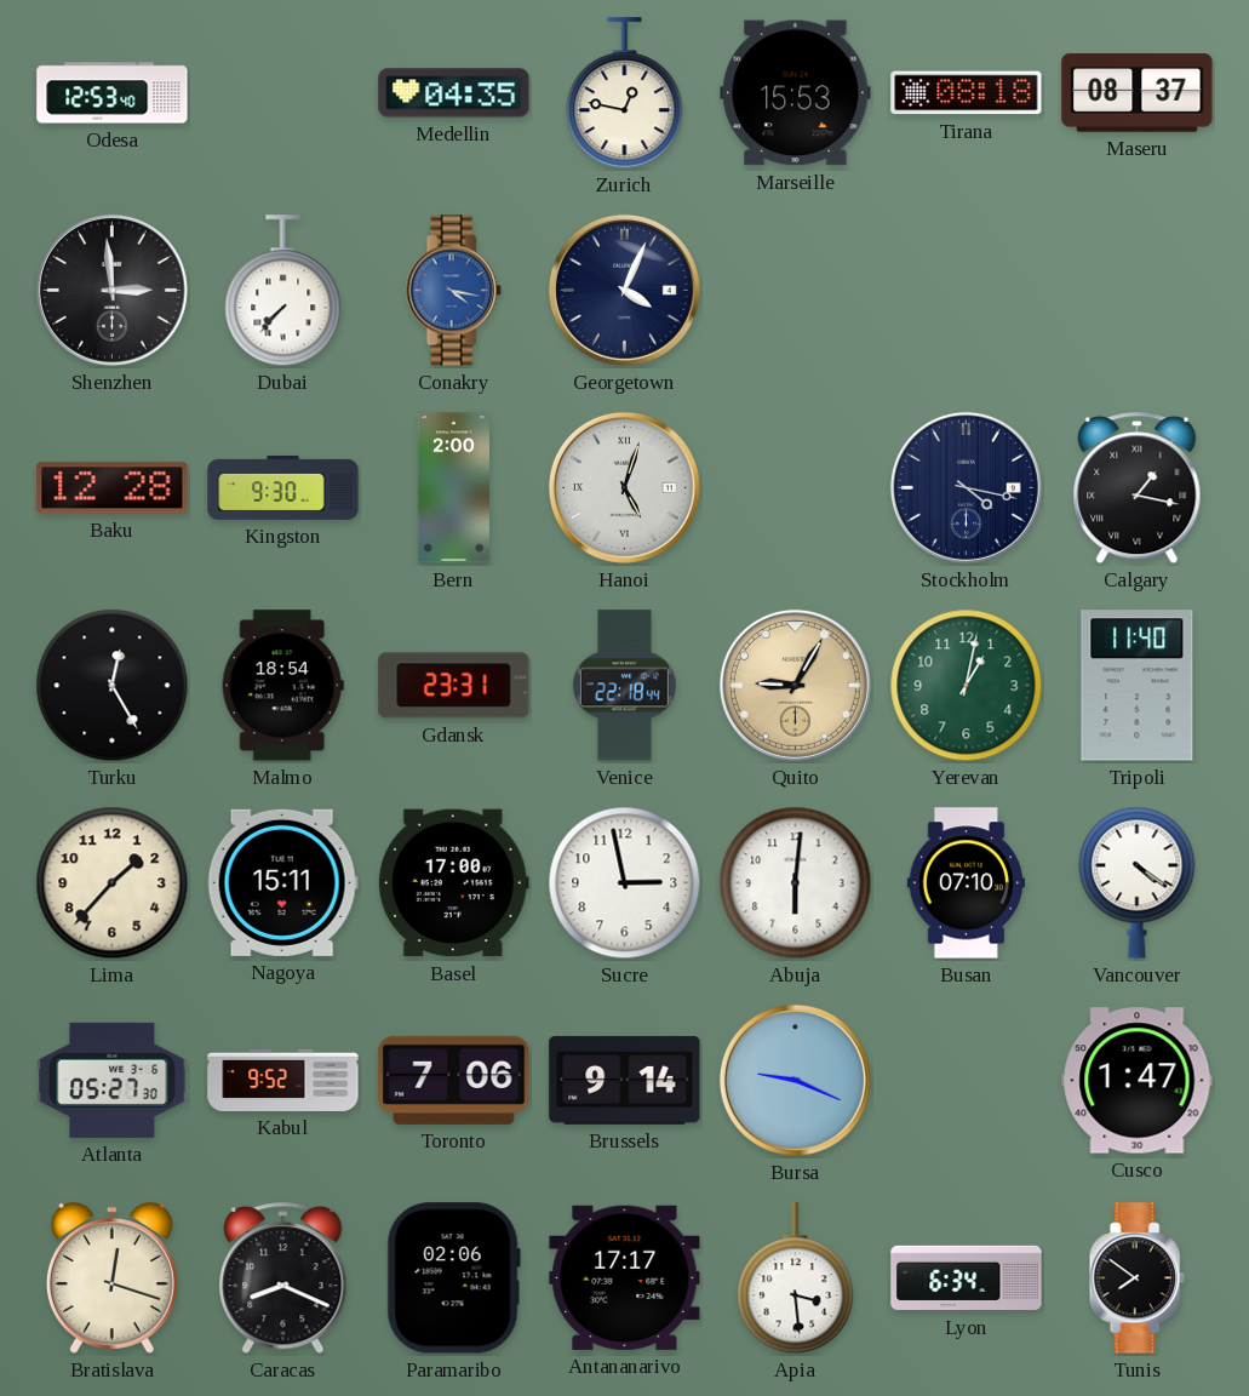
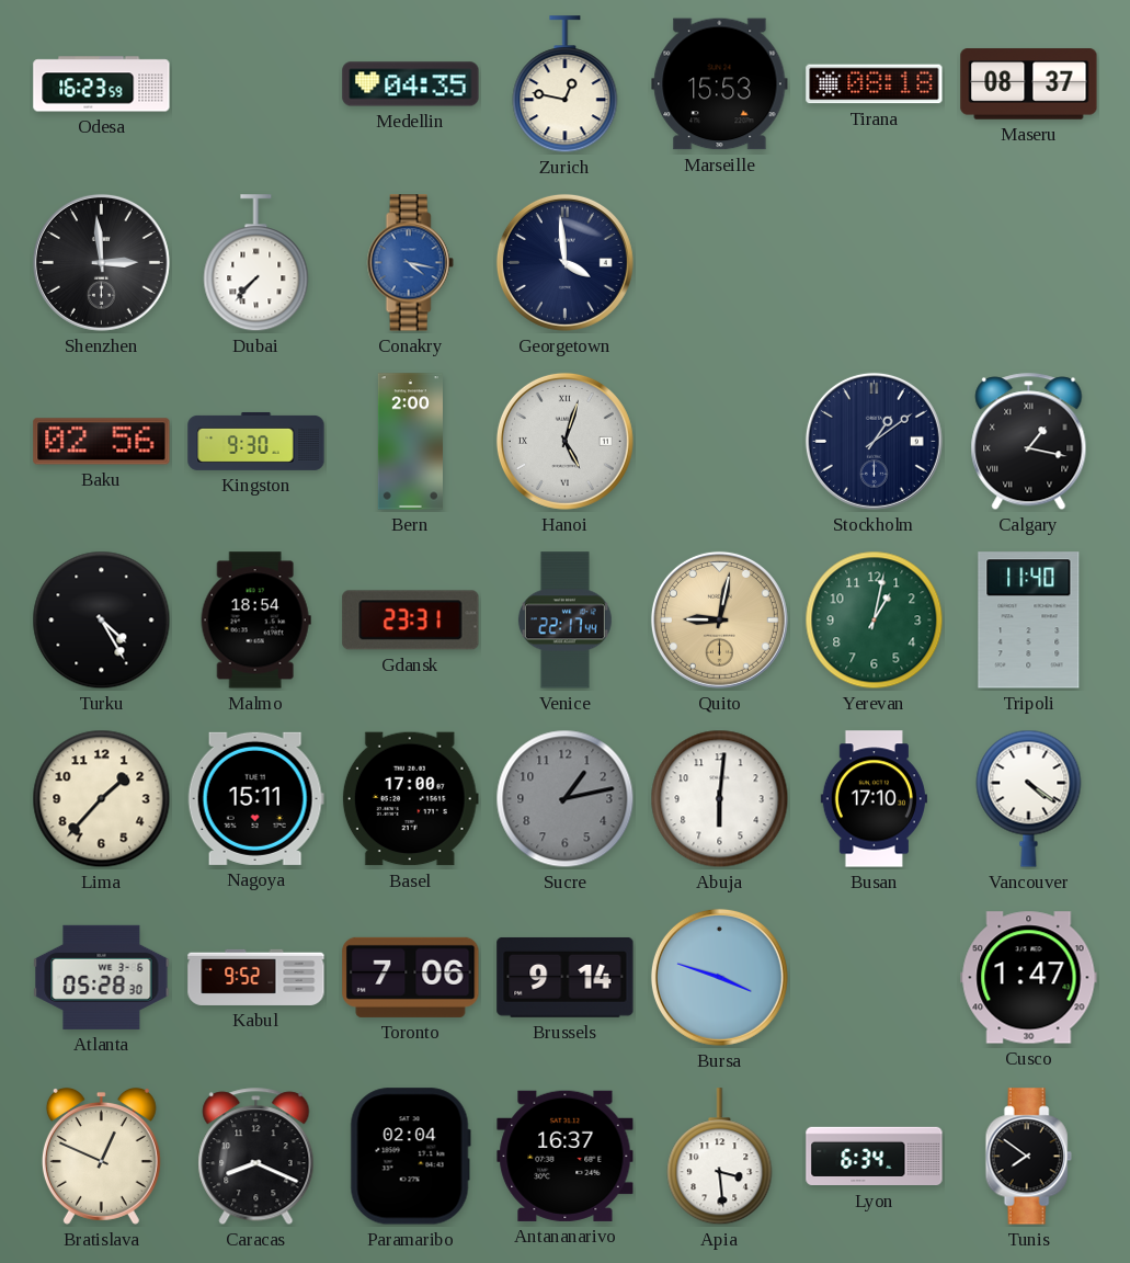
Odesa: 12:53 -> 16:23 (102, 84)
Georgetown: 4:04 -> 3:59 (564, 262)
Baku: 12:28 -> 02:56 (102, 442)
Stockholm: 4:17 -> 1:09 (874, 441)
Turku: 12:25 -> 4:25 (102, 621)
Venice: 22:18 -> 22:17 (564, 621)
Quito: 9:05 -> 9:02 (719, 619)
Sucre: 2:58 -> 1:13 (566, 799)
Sucre dial: white -> grey (566, 799)
Busan: 07:10 -> 17:10 (874, 799)
Atlanta: 05:27 -> 05:28 (102, 977)
Bursa: 9:19 -> 3:48 (719, 977)
Bratislava: 12:18 -> 12:49 (101, 1156)
Paramaribo: 02:06 -> 02:04 (410, 1157)
Antananarivo: 17:17 -> 16:37 (566, 1156)
